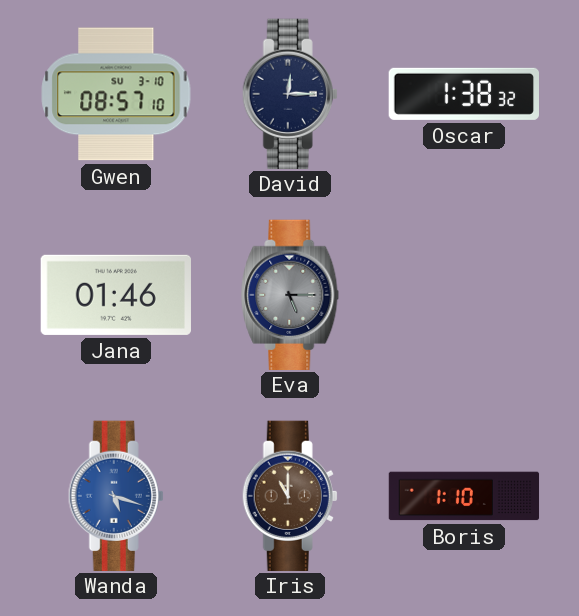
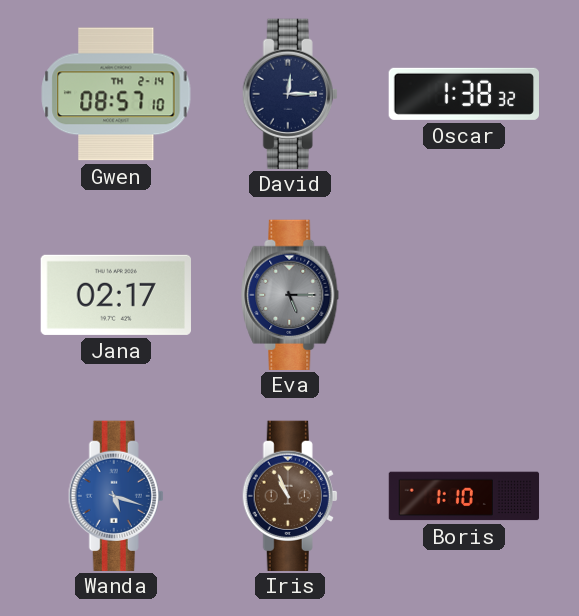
Gwen date: SU 3-10 -> TH 2-14 (116, 94)
Jana: 01:46 -> 02:17 (115, 295)
Iris: 11:00 -> 10:56 (290, 495)
